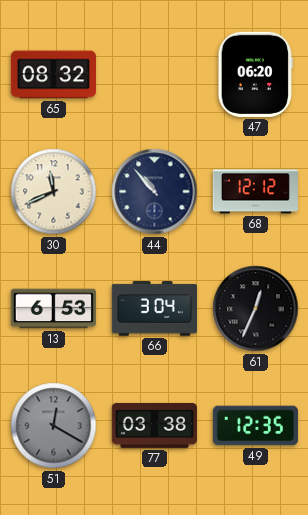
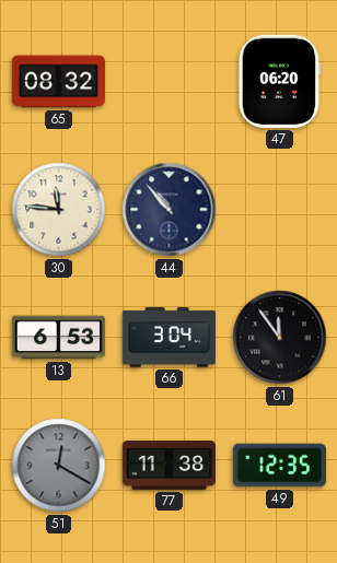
30: 11:41 -> 11:46 (59, 210)
68: 12:12 -> none (255, 192)
61: 12:34 -> 11:54 (280, 338)
77: 03:38 -> 11:38 (168, 465)
